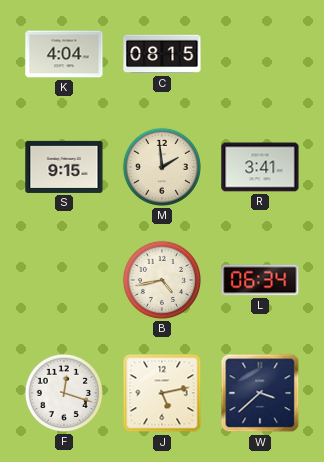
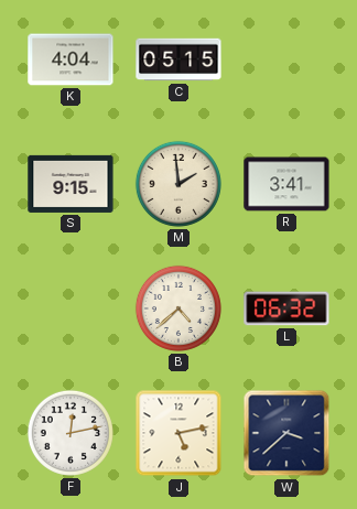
C: 08:15 -> 05:15 (178, 59)
B: 4:43 -> 4:38 (178, 308)
L: 06:34 -> 06:32 (286, 308)
F: 12:18 -> 12:13 (71, 433)
